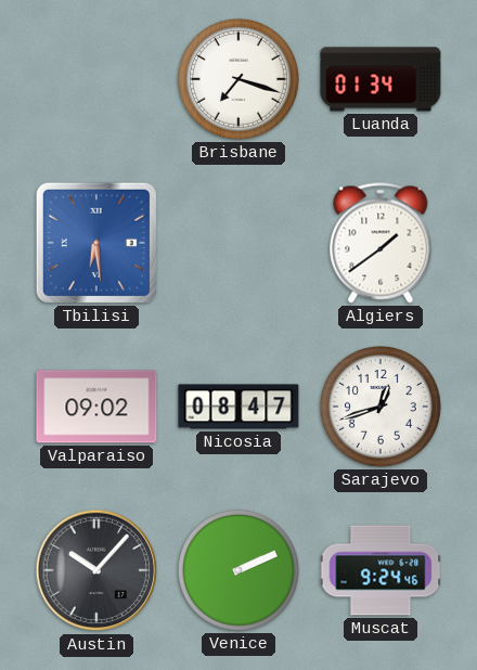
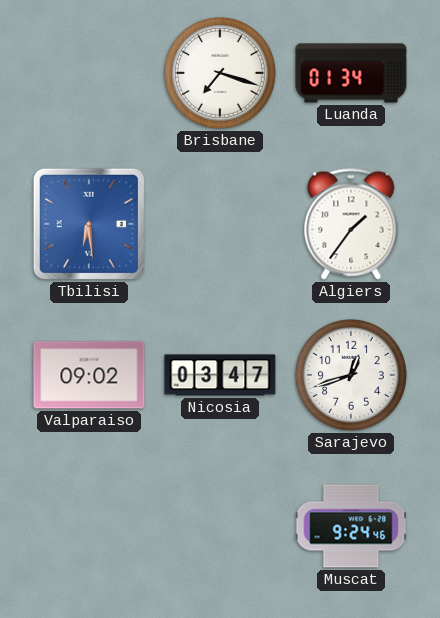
Algiers: 1:39 -> 1:36 (351, 224)
Nicosia: 08:47 -> 03:47 (220, 375)
Austin: 10:07 -> none (96, 570)
Venice: 2:11 -> none (238, 570)
